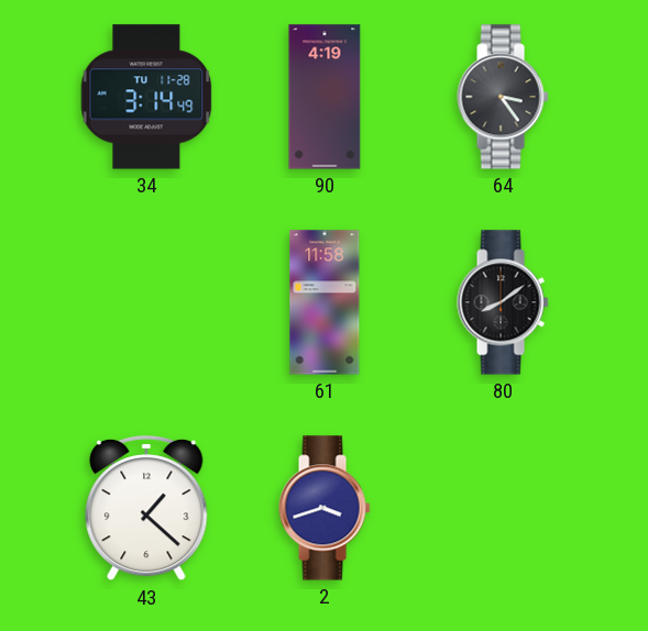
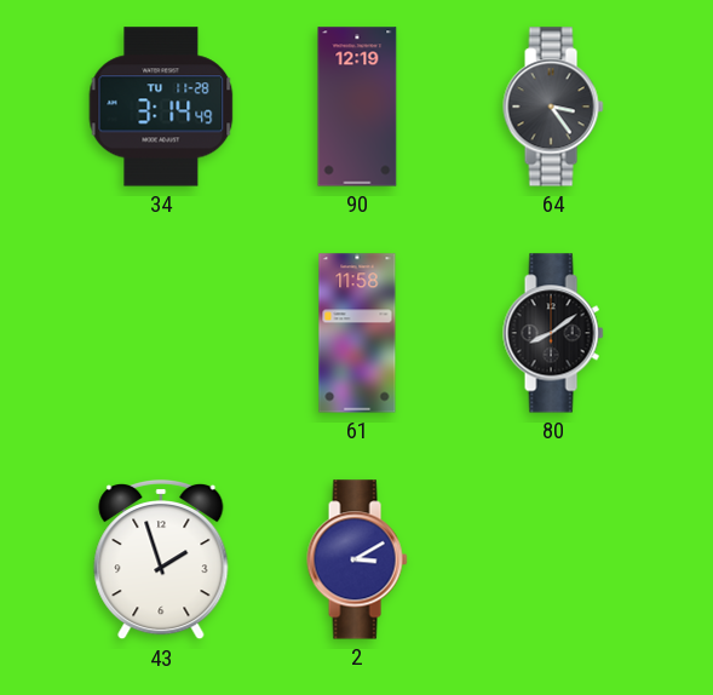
90: 4:19 -> 12:19 (357, 107)
43: 1:22 -> 1:57 (161, 559)
2: 3:42 -> 3:10 (357, 559)
